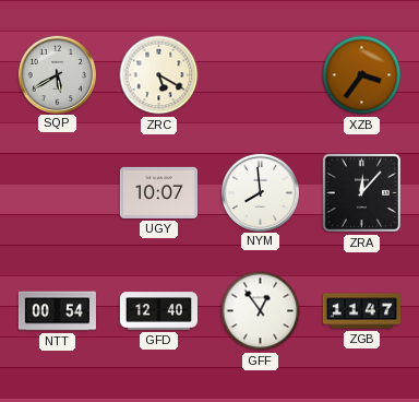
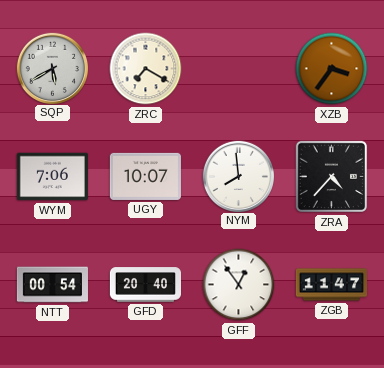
ZRC: 5:20 -> 7:20 (146, 69)
WYM: none -> 7:06 (52, 177)
ZRA: 12:07 -> 4:37 (332, 177)
GFD: 12:40 -> 20:40 (145, 285)
